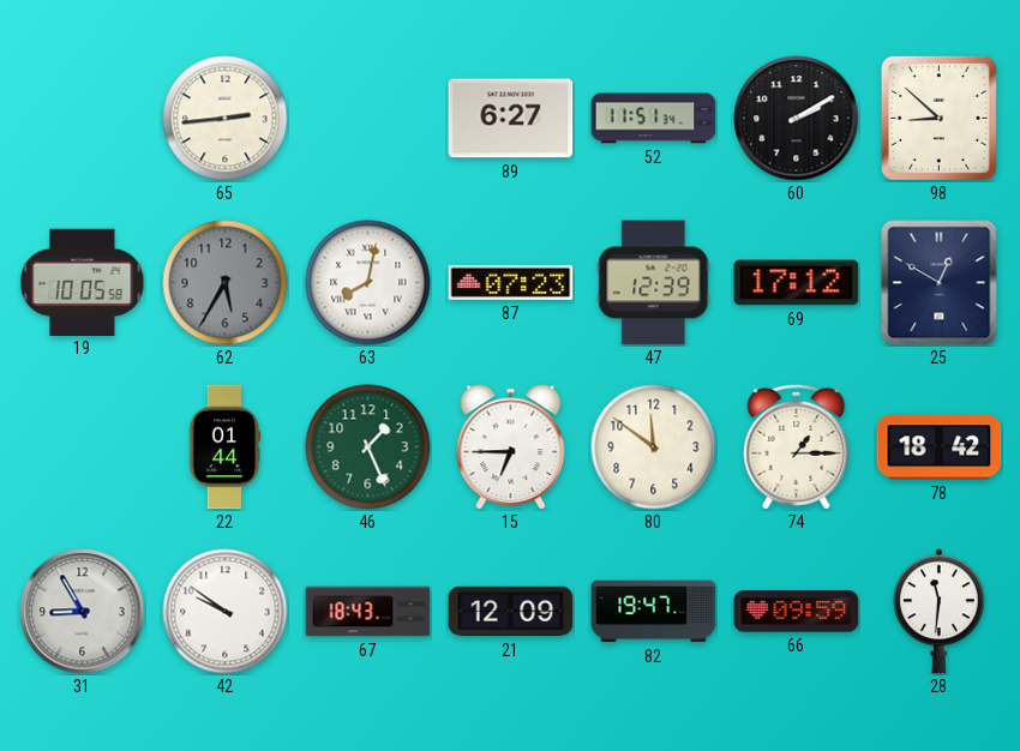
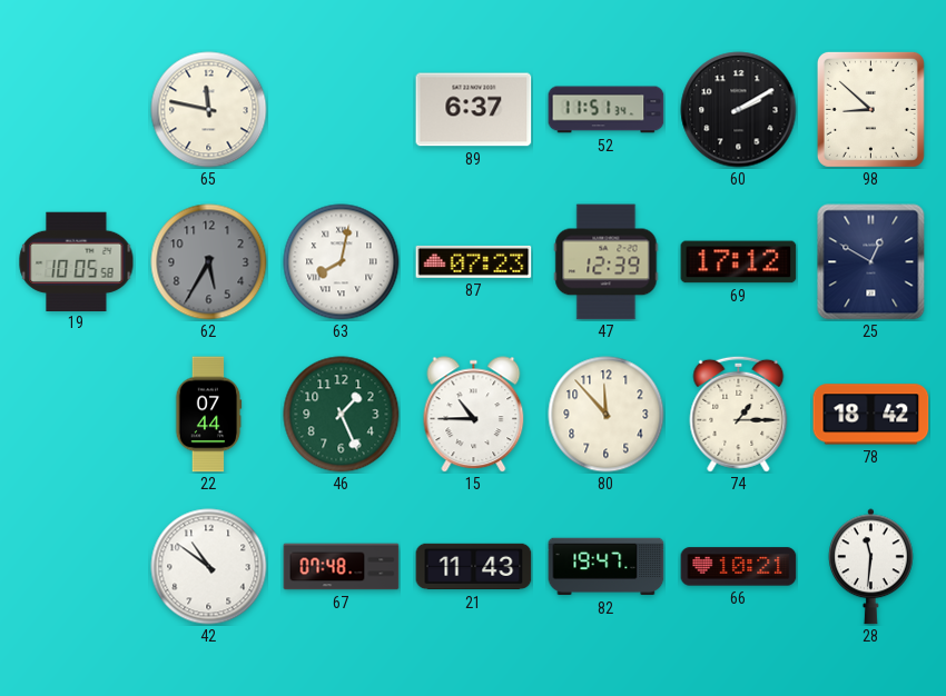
65: 2:44 -> 11:47 (209, 110)
89: 6:27 -> 6:37 (474, 110)
22: 01:44 -> 07:44 (208, 415)
15: 6:45 -> 10:45 (474, 415)
80: 11:51 -> 11:53 (607, 415)
31: 8:55 -> none (83, 612)
42: 9:51 -> 10:51 (209, 567)
67: 18:43 -> 07:48 (342, 567)
21: 12:09 -> 11:43 (474, 567)
66: 09:59 -> 10:21 (739, 567)
